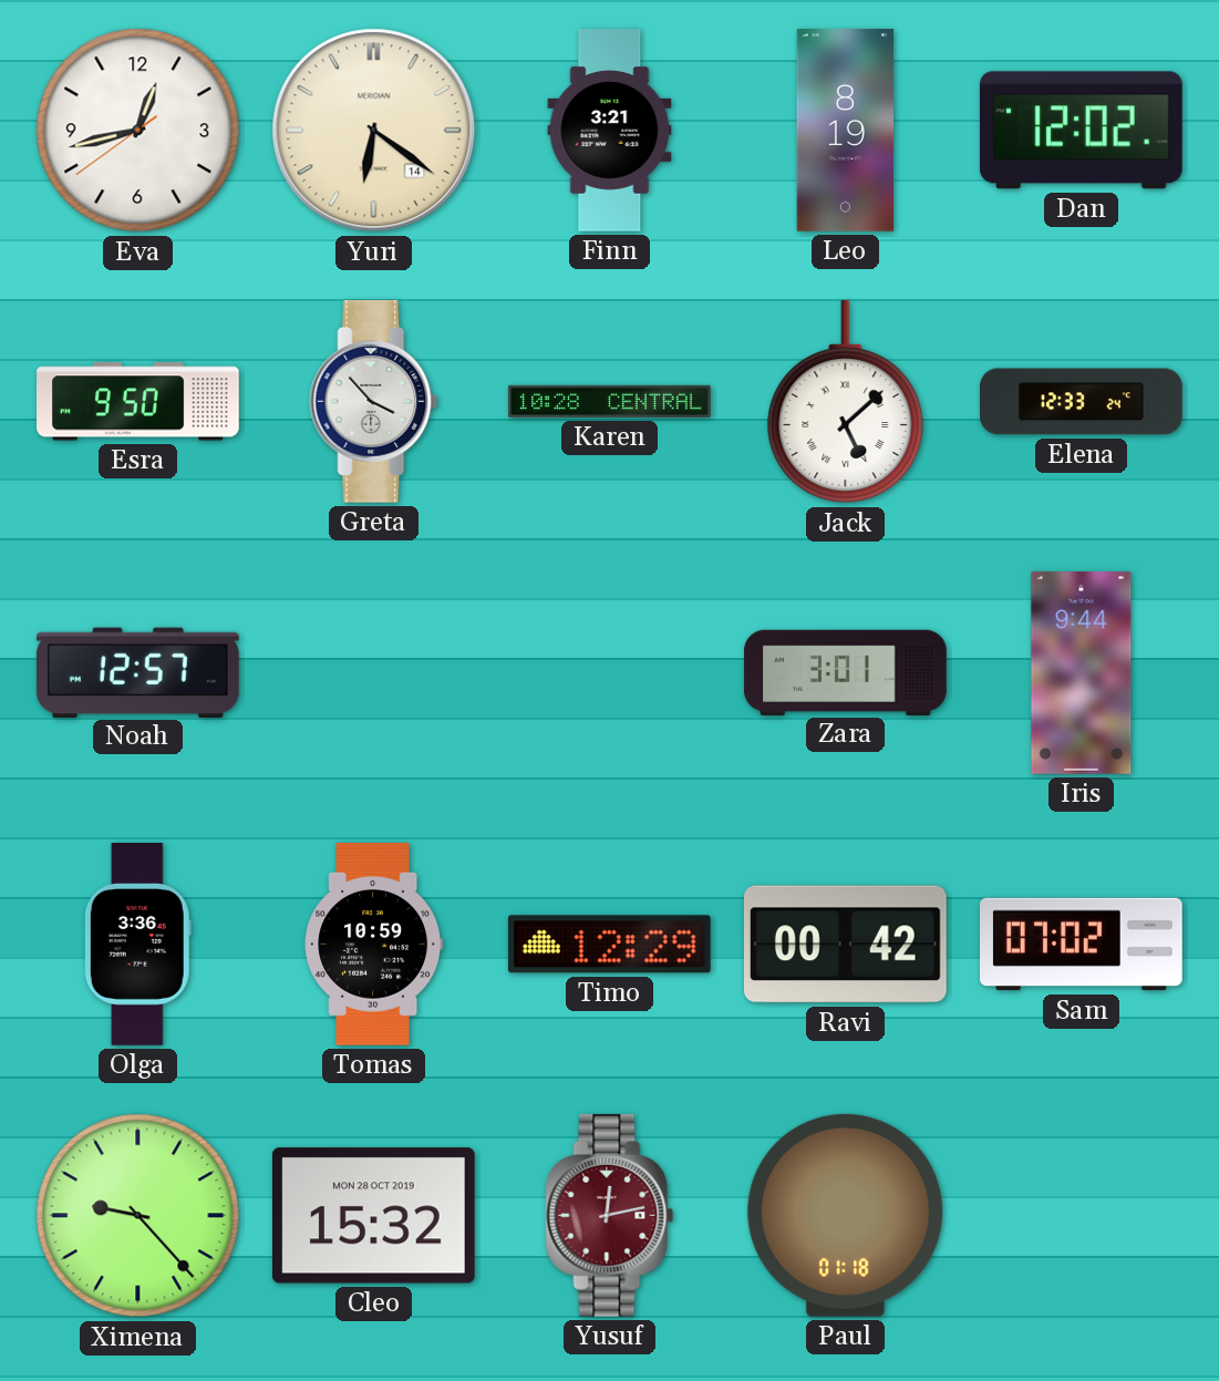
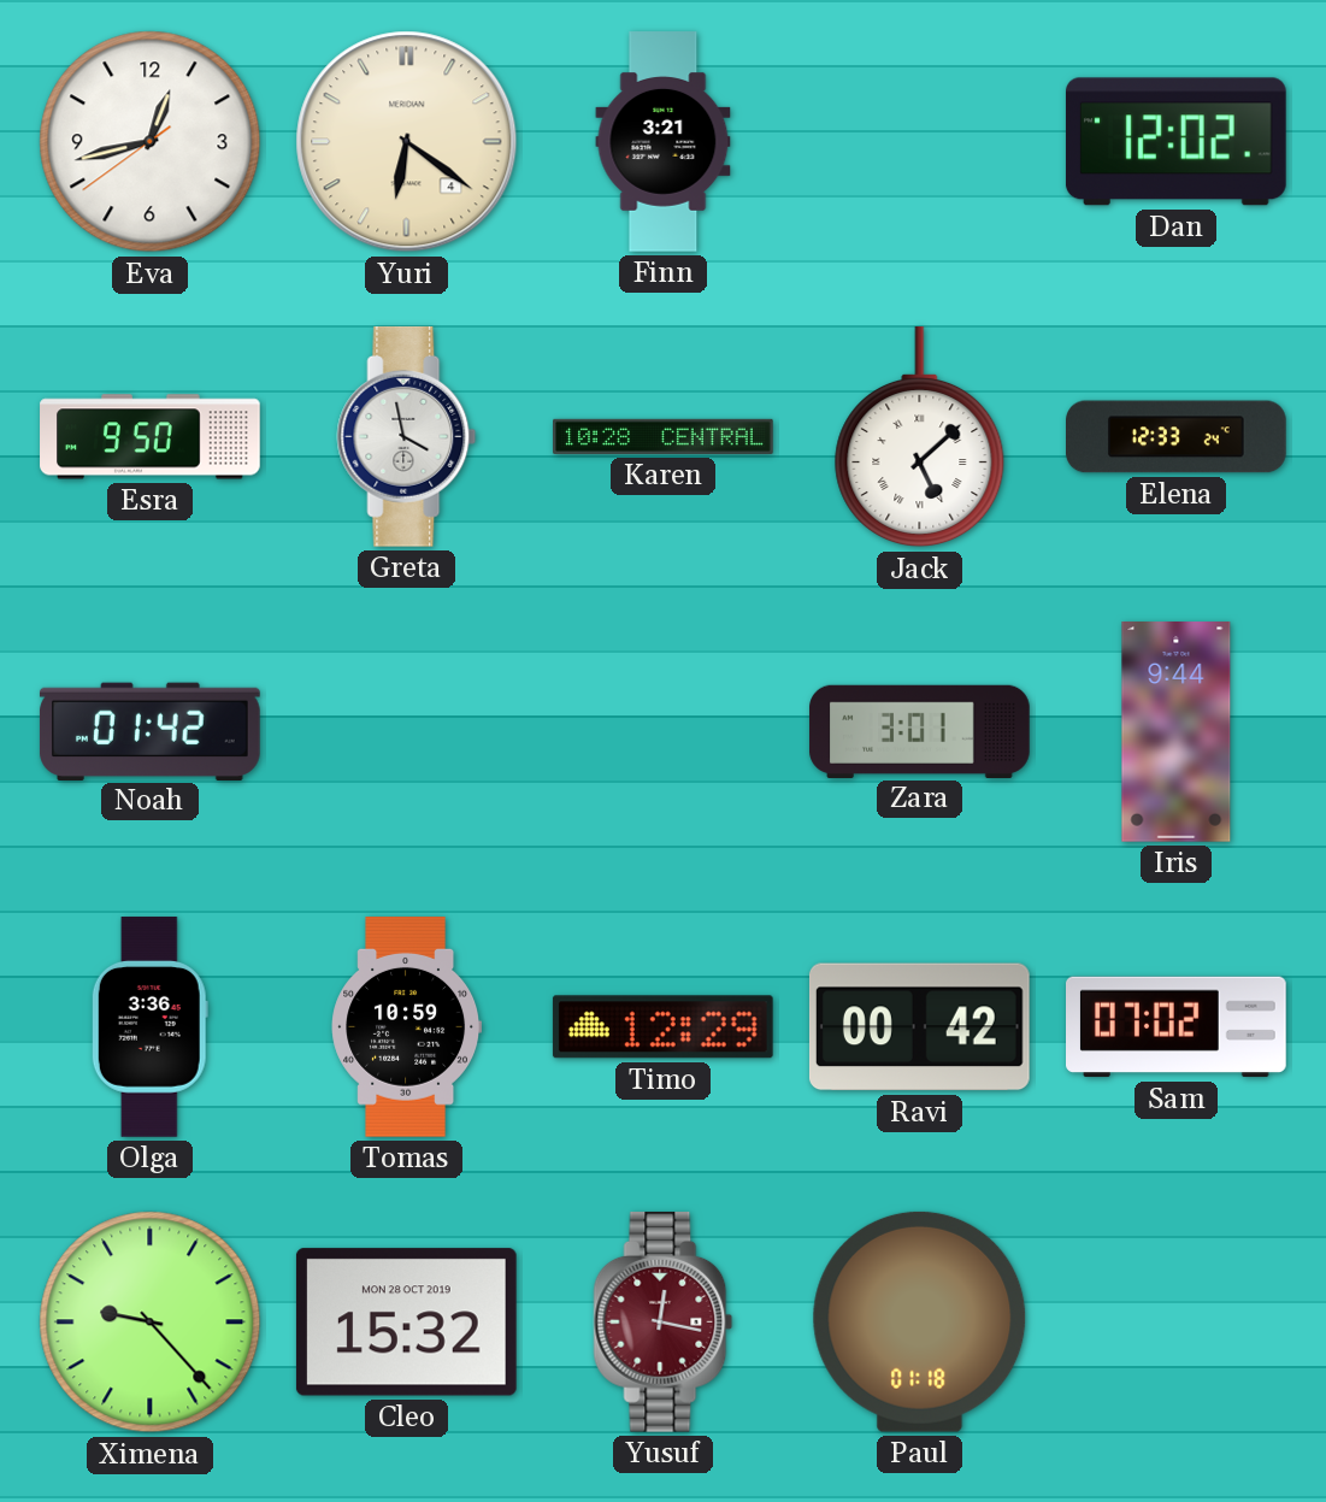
Yuri date: 14 -> 4 (407, 142)
Leo: 8:19 -> none (845, 131)
Greta: 3:53 -> 3:58 (407, 436)
Noah: 12:57 -> 01:42 (149, 731)
Yusuf: 12:13 -> 12:17 (664, 1321)
